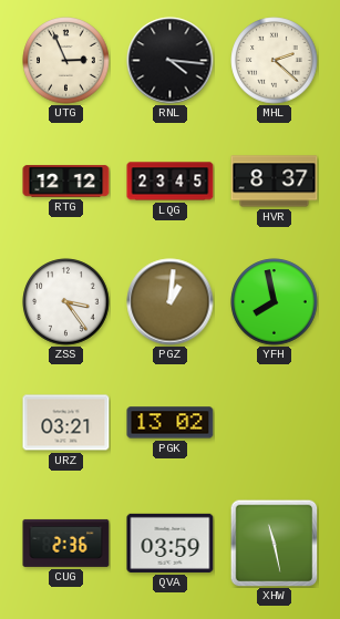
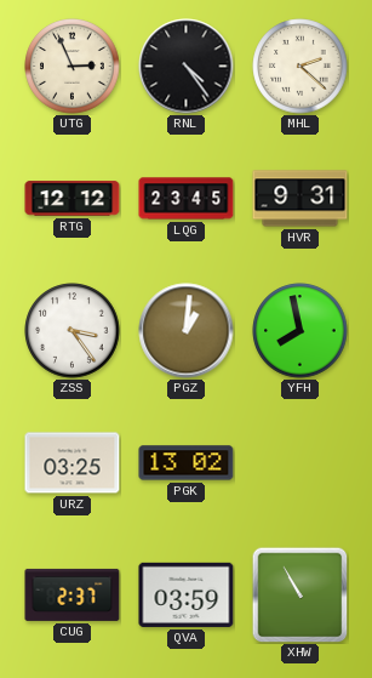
RNL: 4:16 -> 4:24 (187, 67)
HVR: 8:37 -> 9:31 (301, 199)
URZ: 03:21 -> 03:25 (73, 463)
CUG: 2:36 -> 2:37 (73, 594)
XHW: 11:28 -> 10:55 (299, 594)
